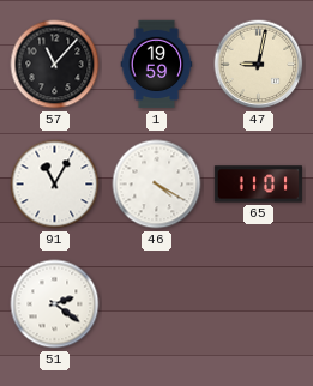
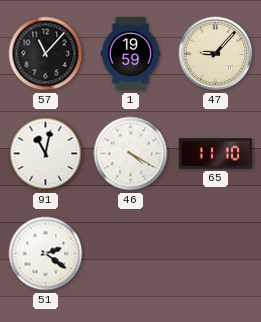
47: 9:02 -> 9:07 (216, 54)
91: 11:05 -> 11:02 (46, 154)
65: 11:01 -> 11:10 (216, 154)
